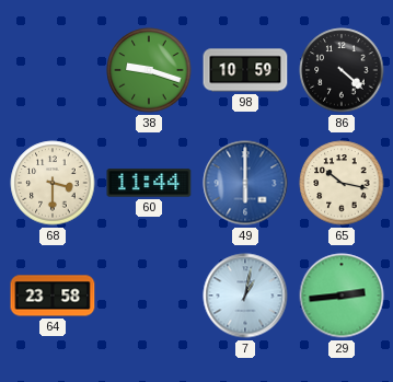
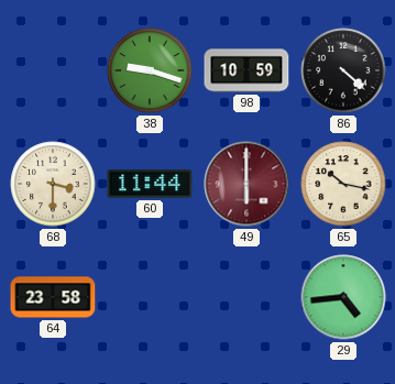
49 dial: blue -> burgundy (246, 184)
7: 1:02 -> none (245, 296)
29: 2:44 -> 4:44 (343, 297)
